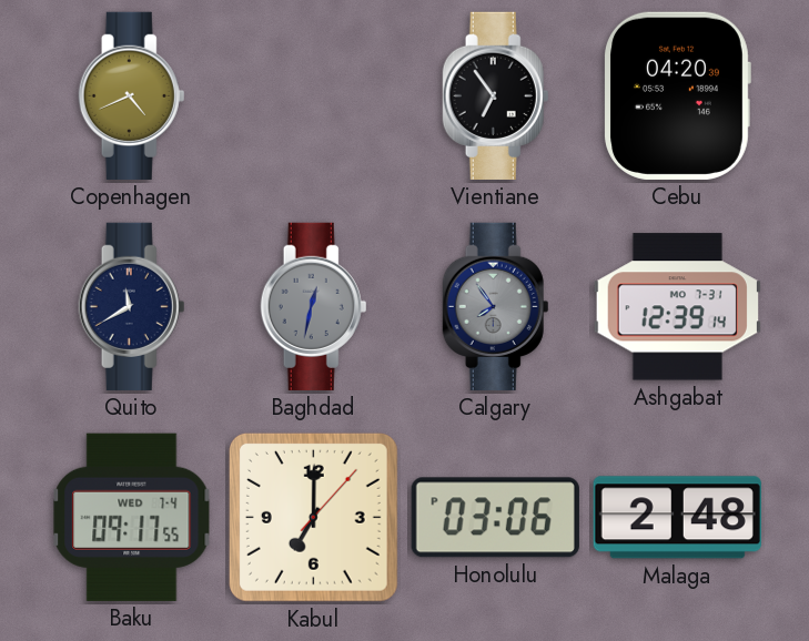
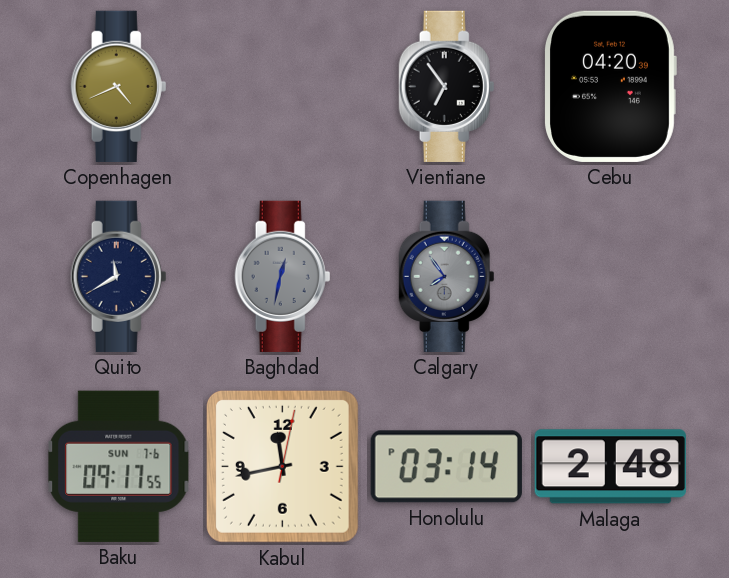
Ashgabat: 12:39 -> none (677, 307)
Baku date: WED 7-4 -> SUN 7-6 (119, 466)
Kabul: 7:00 -> 11:43 (282, 466)
Honolulu: 03:06 -> 03:14 (446, 467)
